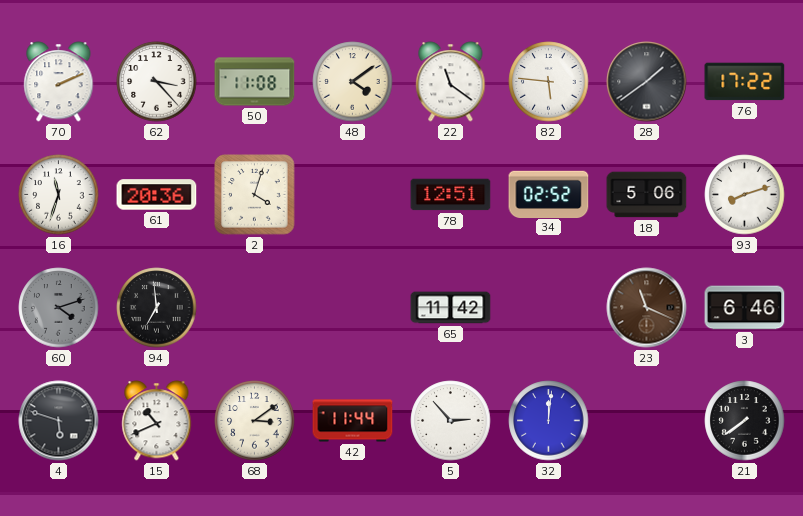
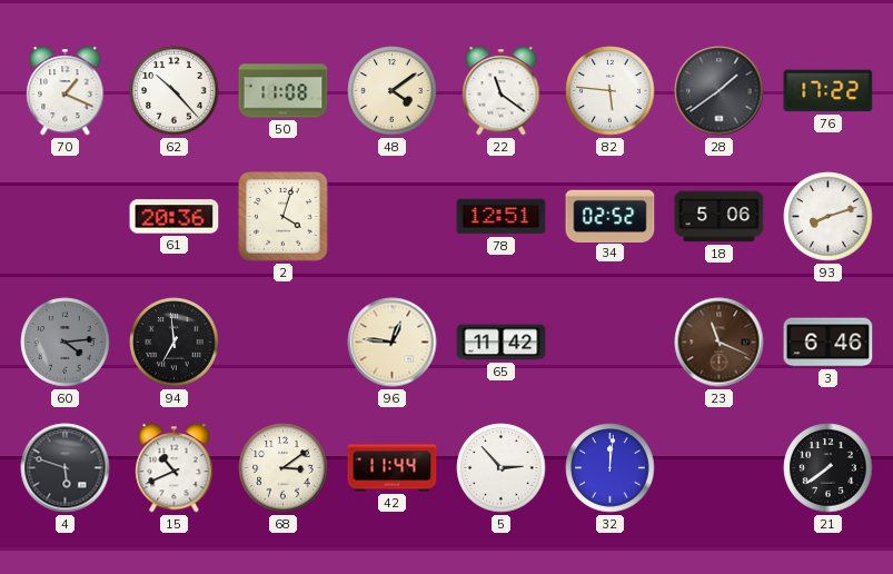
70: 2:11 -> 1:19 (66, 91)
62: 3:23 -> 10:23 (175, 91)
16: 11:33 -> none (59, 195)
60: 4:12 -> 4:14 (66, 343)
96: none -> 12:46 (393, 343)
